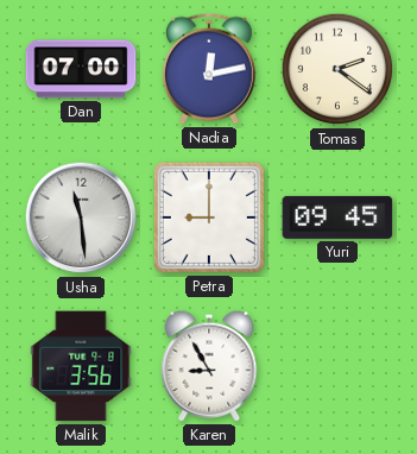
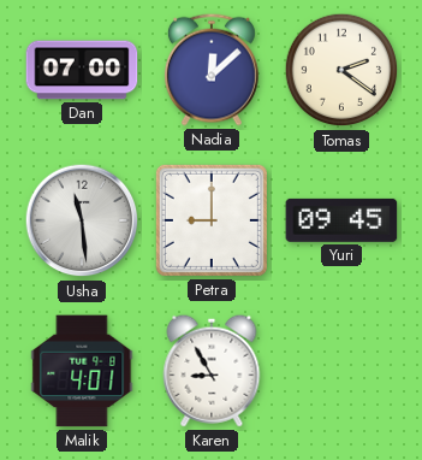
Nadia: 12:13 -> 12:08 (212, 70)
Malik: 3:56 -> 4:01 (82, 371)
